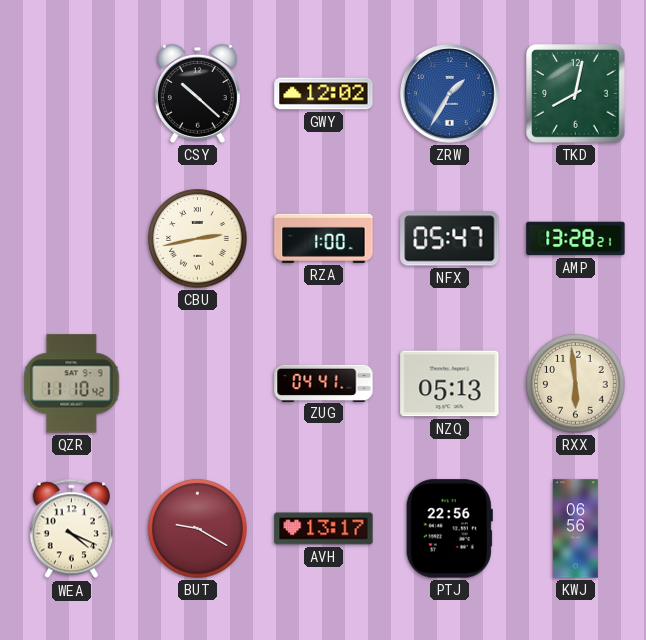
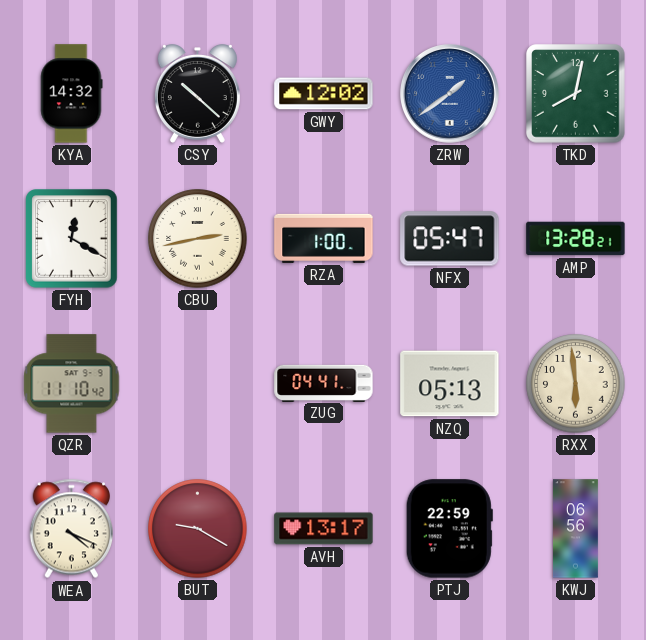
KYA: none -> 14:32 (71, 94)
ZRW: 1:35 -> 1:39 (450, 94)
FYH: none -> 12:20 (72, 239)
PTJ: 22:56 -> 22:59 (449, 529)
